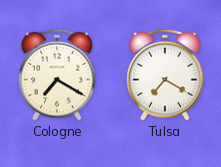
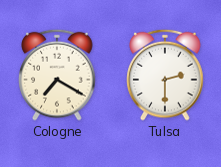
Tulsa: 7:20 -> 2:30 (165, 75)
